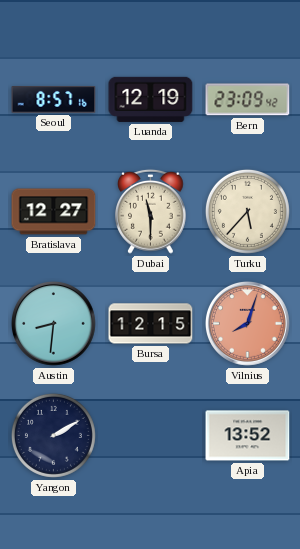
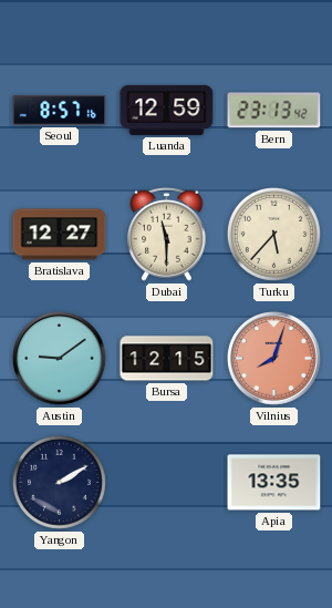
Luanda: 12:19 -> 12:59 (167, 110)
Bern: 23:09 -> 23:13 (274, 111)
Austin: 8:31 -> 9:09 (60, 359)
Apia: 13:52 -> 13:35 (274, 483)
